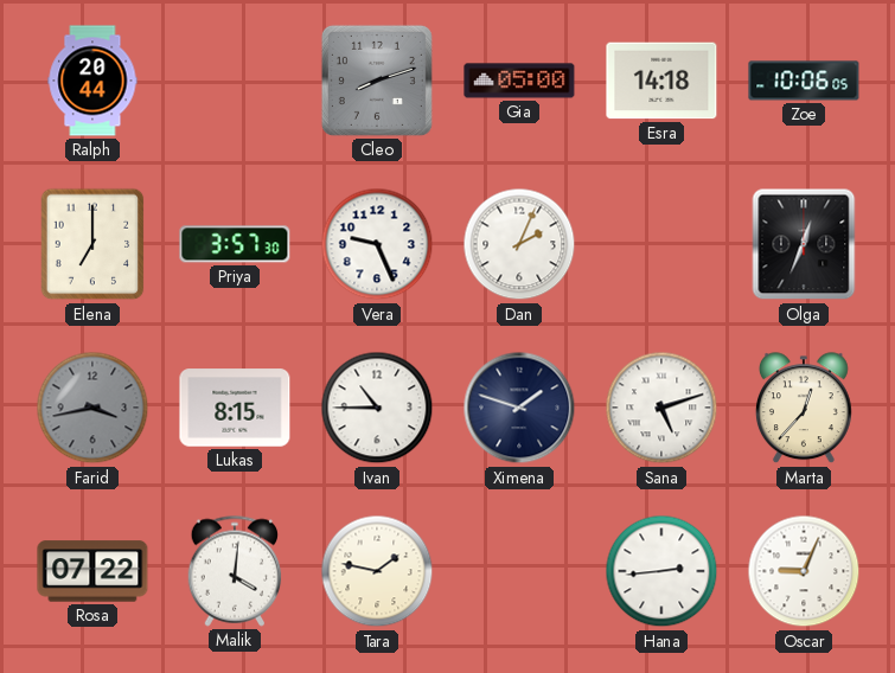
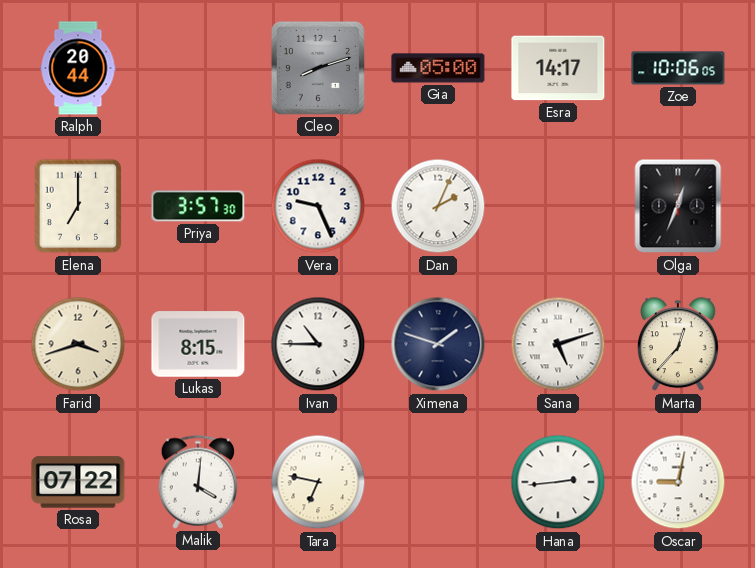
Esra: 14:18 -> 14:17 (558, 68)
Farid: 3:43 -> 3:42 (78, 344)
Farid dial: grey -> cream (78, 344)
Tara: 1:47 -> 6:47 (318, 482)
Oscar: 9:04 -> 9:02 (678, 482)
